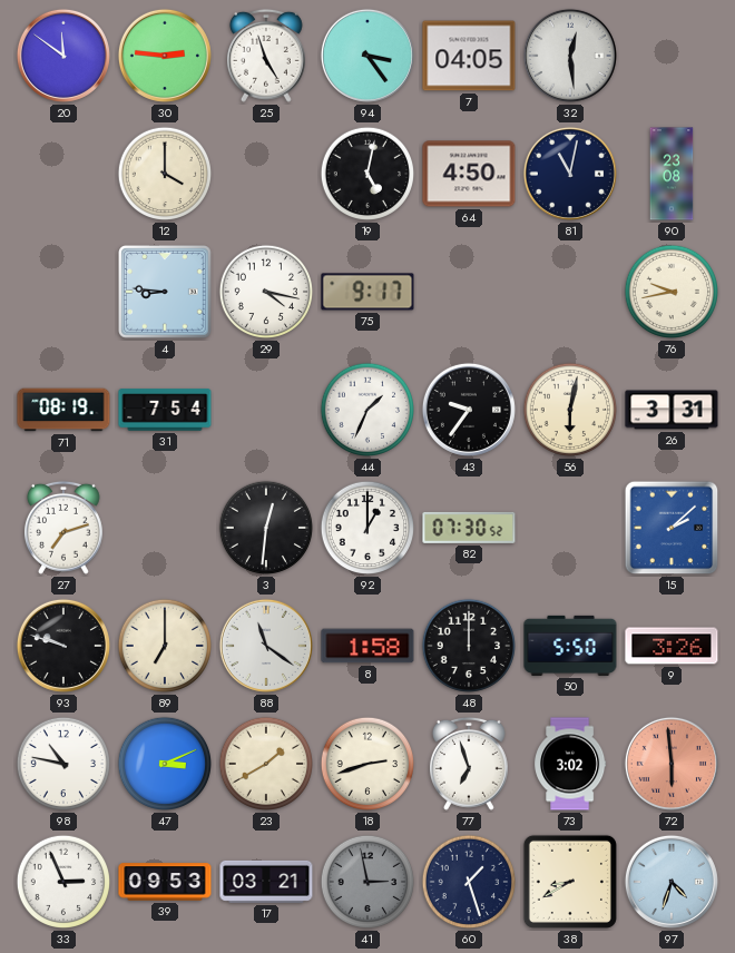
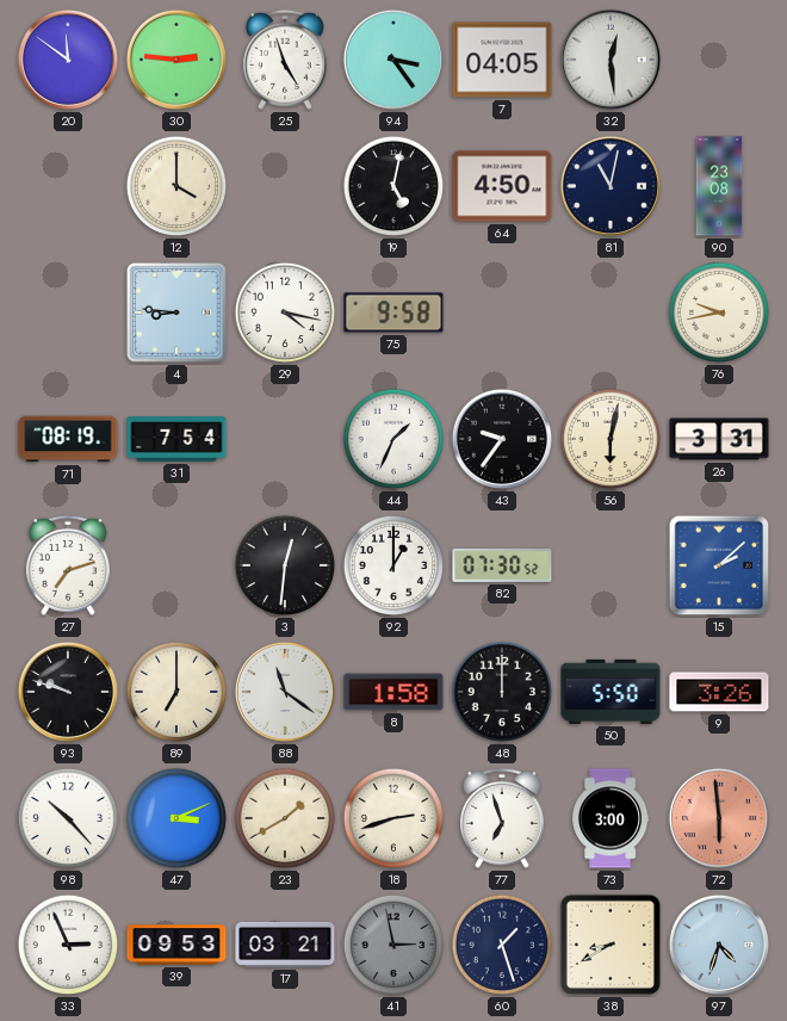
75: 9:17 -> 9:58 (393, 313)
98: 10:47 -> 10:23 (68, 818)
73: 3:02 -> 3:00 (612, 818)
